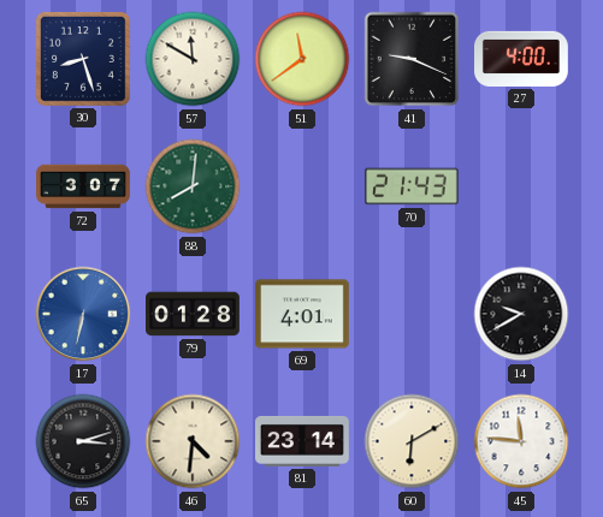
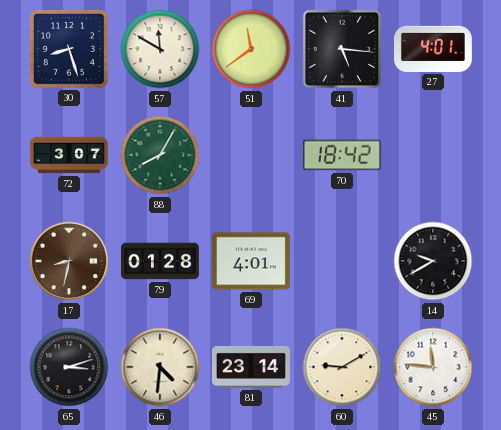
41: 9:19 -> 5:16 (342, 49)
27: 4:00 -> 4:01 (434, 49)
88: 8:01 -> 8:05 (160, 155)
70: 21:43 -> 18:42 (342, 155)
17: 6:32 -> 8:32 (69, 261)
17 dial: blue -> brown (69, 261)
60: 6:10 -> 9:10 (342, 367)
